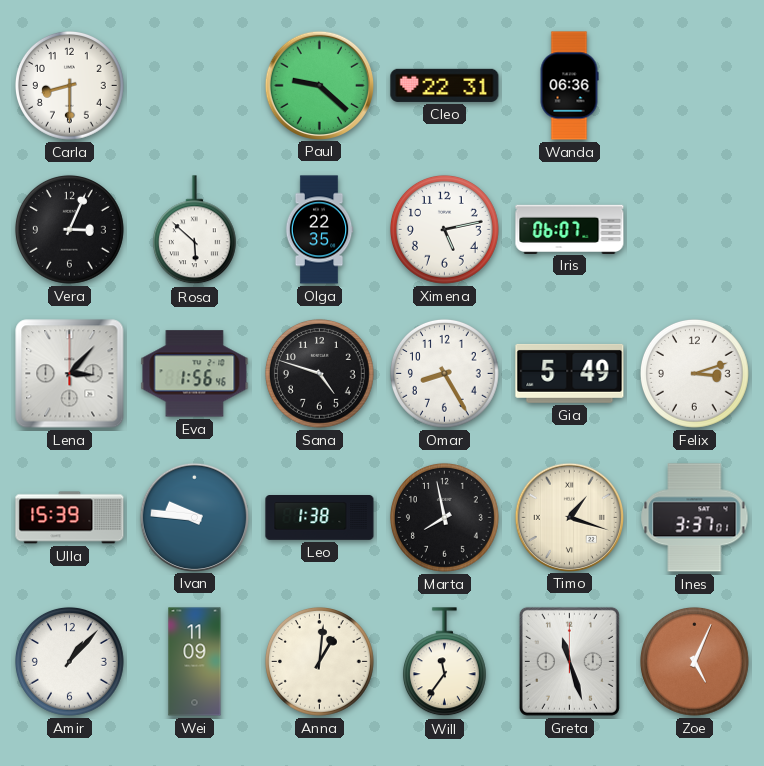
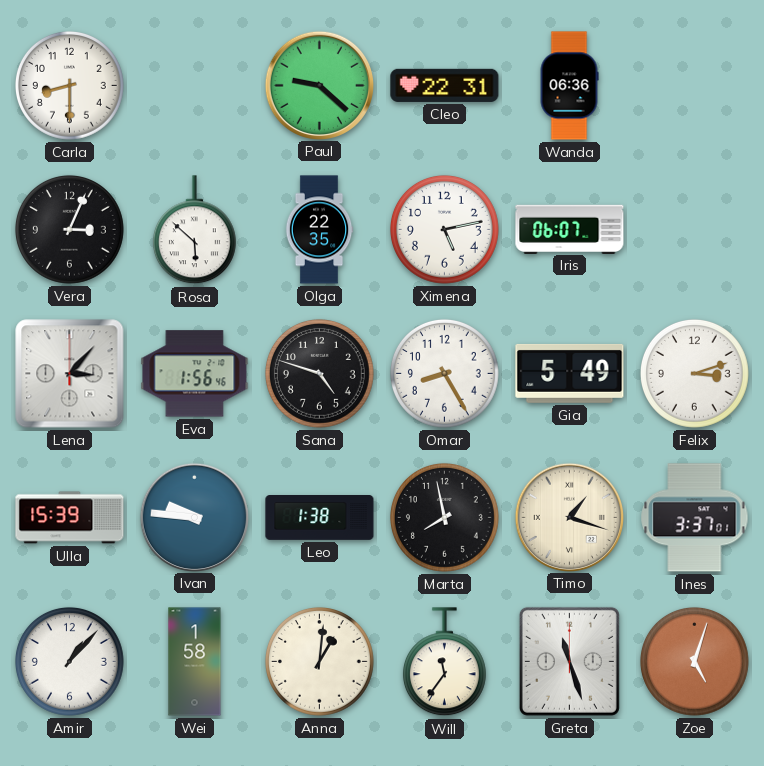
Wei: 11:09 -> 1:58 (195, 662)
Zoe: 5:04 -> 5:03 (694, 661)
